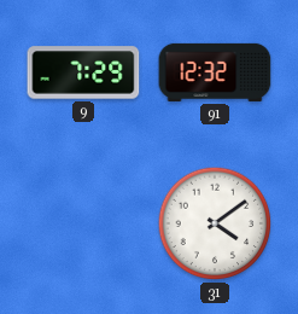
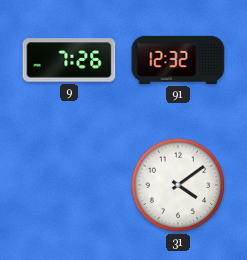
9: 7:29 -> 7:26 (69, 60)
